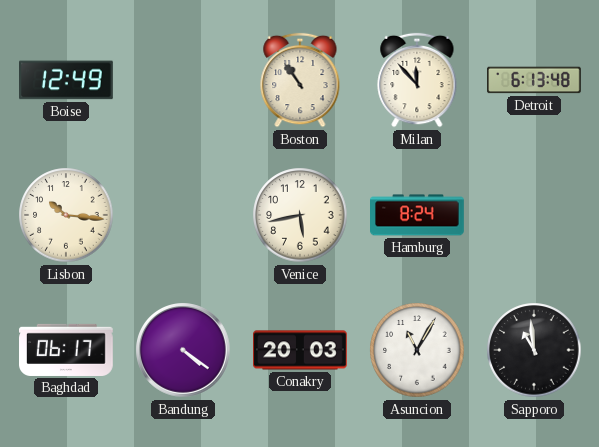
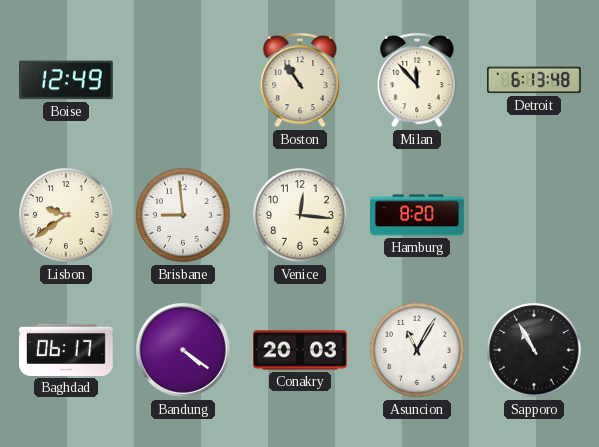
Lisbon: 10:16 -> 9:39 (66, 215)
Brisbane: none -> 8:59 (183, 215)
Venice: 5:43 -> 12:16 (300, 215)
Hamburg: 8:24 -> 8:20 (418, 215)
Sapporo: 10:59 -> 10:55 (534, 350)
